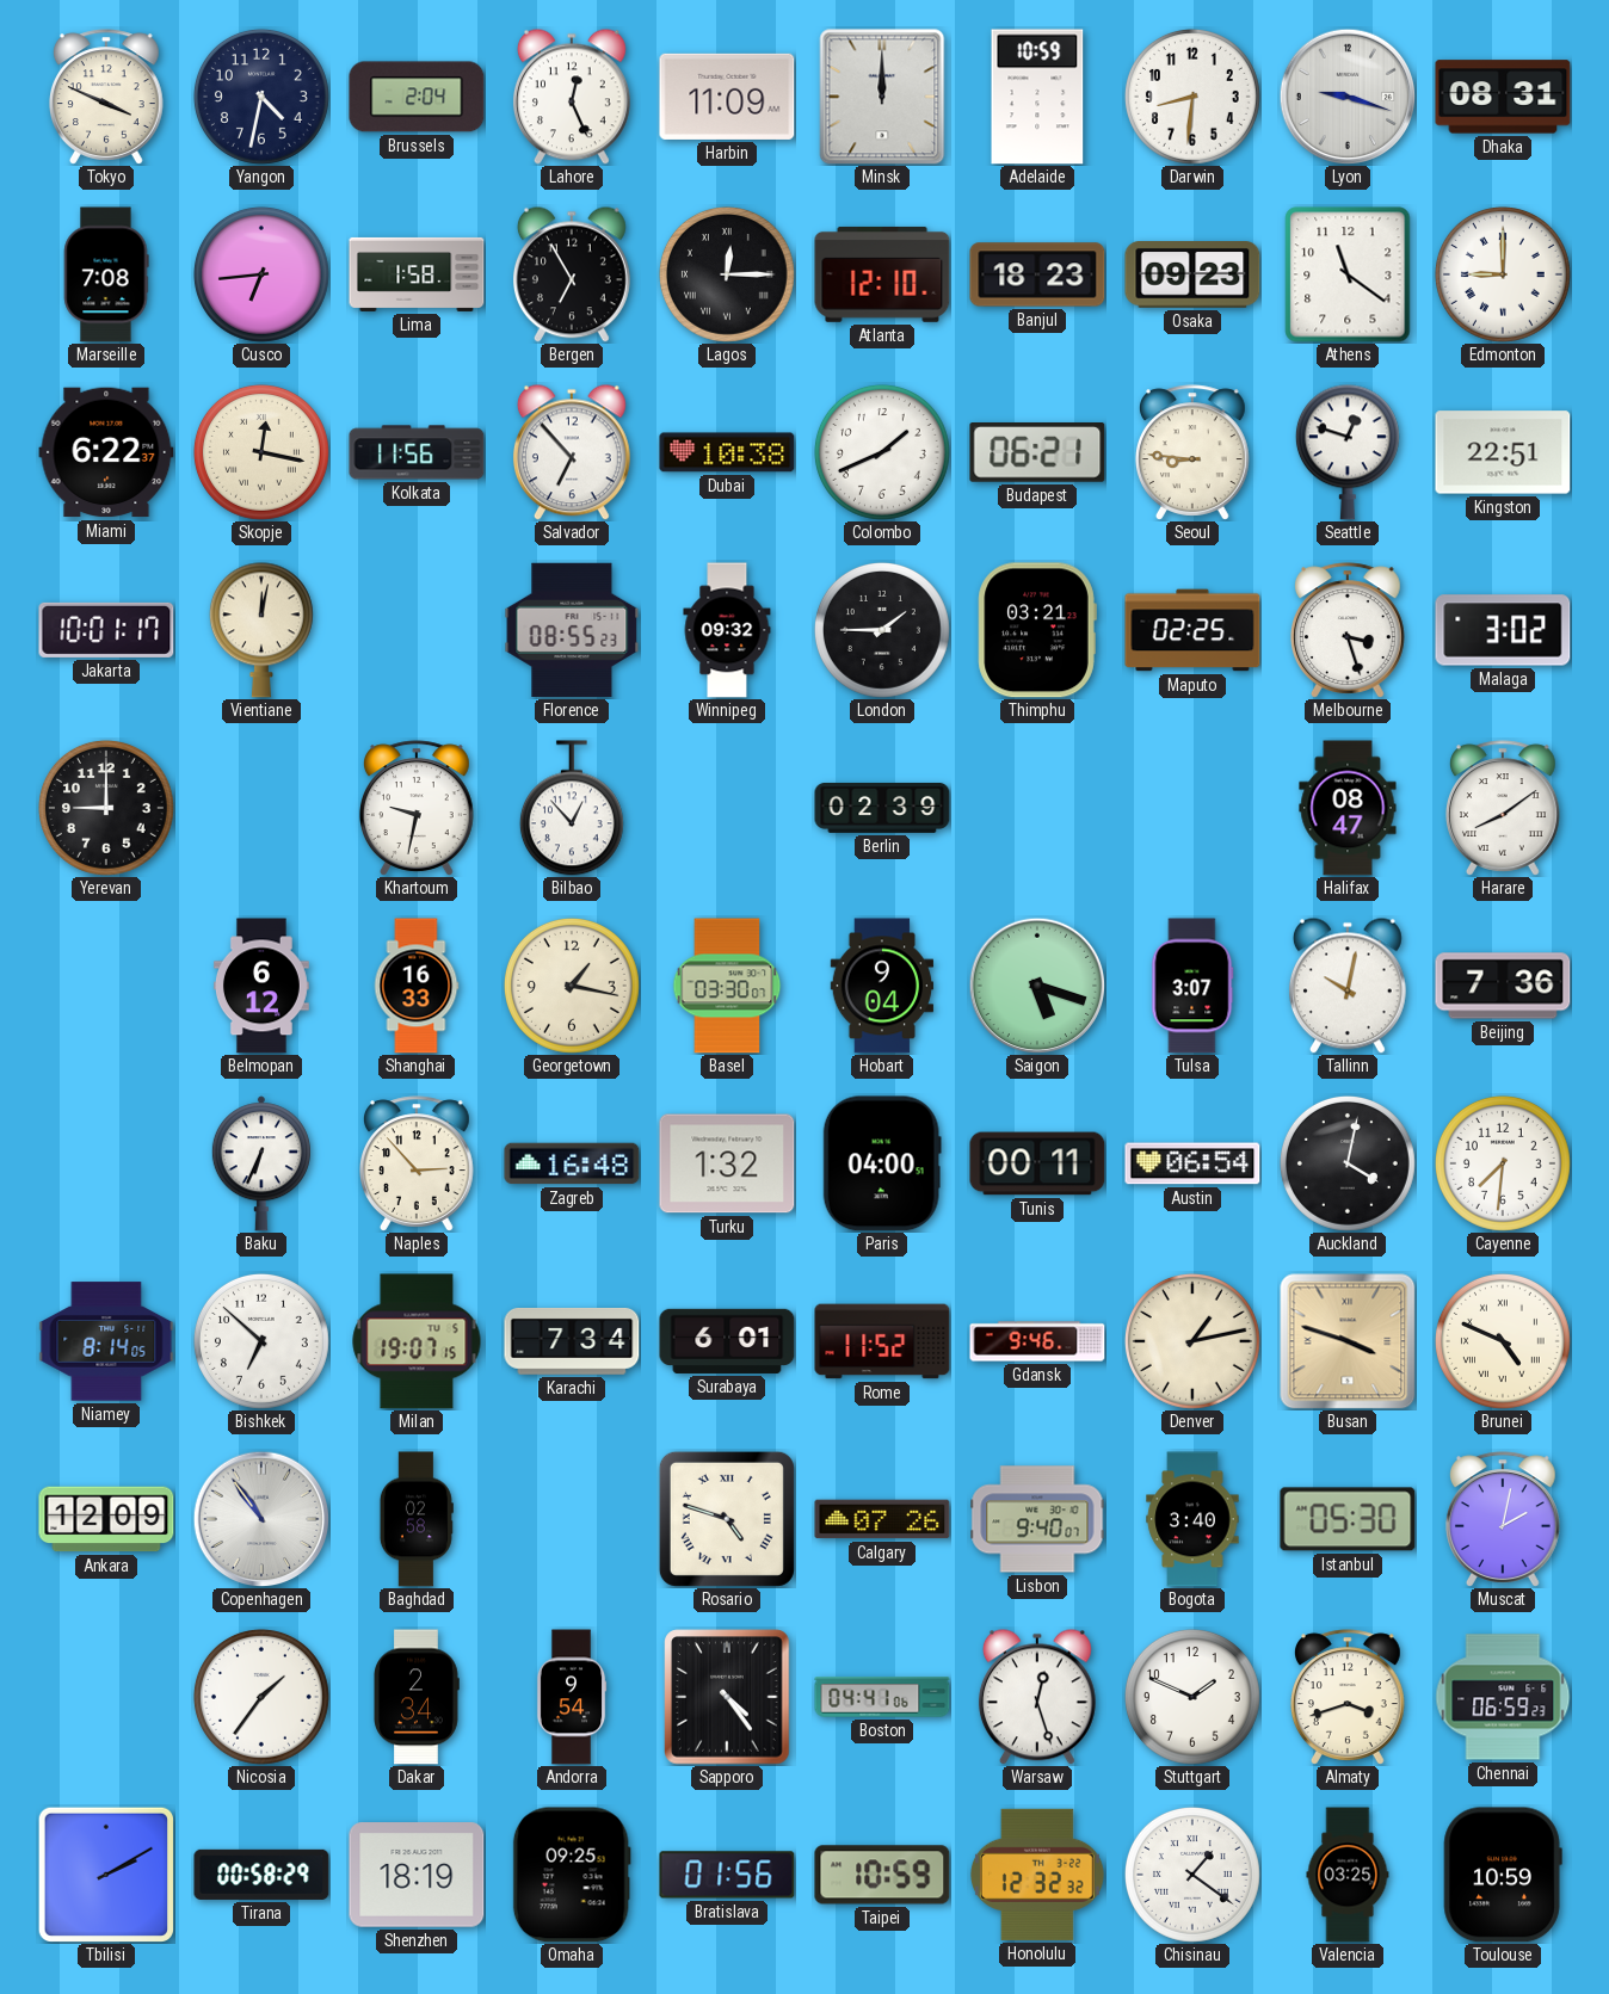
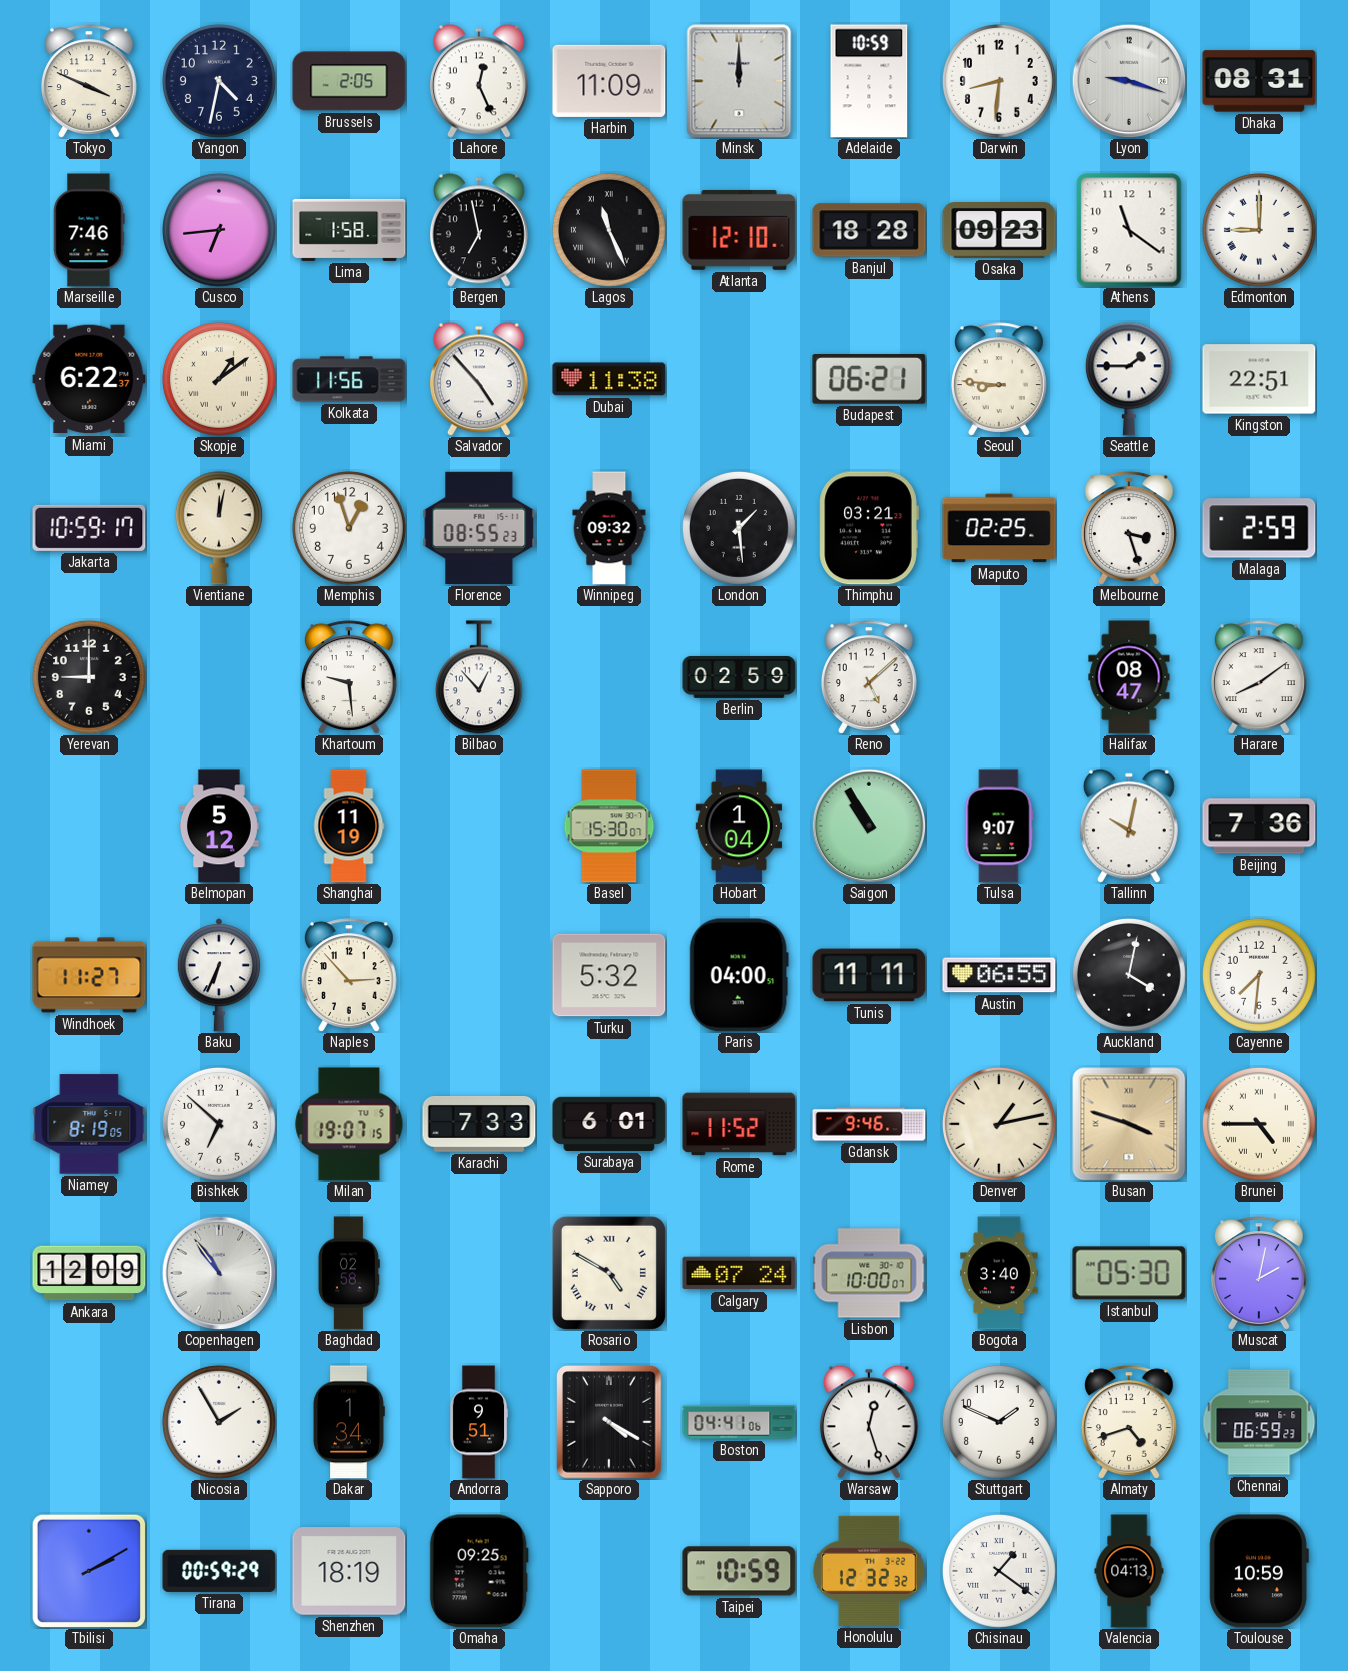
Brussels: 2:04 -> 2:05 (349, 81)
Marseille: 7:08 -> 7:46 (89, 230)
Bergen: 6:55 -> 6:58 (479, 230)
Lagos: 12:15 -> 11:26 (609, 230)
Banjul: 18:23 -> 18:28 (869, 230)
Skopje: 12:17 -> 1:09 (219, 379)
Salvador: 6:53 -> 4:53 (479, 379)
Dubai: 10:38 -> 11:38 (609, 379)
Colombo: 1:41 -> none (882, 452)
Seattle: 12:48 -> 1:45 (1129, 379)
Jakarta: 10:01 -> 10:59 (89, 528)
Memphis: none -> 12:57 (349, 528)
London: 1:45 -> 1:29 (739, 528)
Malaga: 3:02 -> 2:59 (1259, 528)
Khartoum: 9:32 -> 9:29 (349, 677)
Berlin: 02:39 -> 02:59 (739, 677)
Reno: none -> 5:08 (869, 677)
Belmopan: 6:12 -> 5:12 (219, 826)
Shanghai: 16:33 -> 11:19 (349, 826)
Georgetown: 1:17 -> none (572, 986)
Basel: 03:30 -> 15:30 (609, 826)
Hobart: 9:04 -> 1:04 (739, 826)
Saigon: 5:18 -> 10:55 (869, 826)
Tulsa: 3:07 -> 9:07 (999, 826)
Windhoek: none -> 11:27 (89, 975)
Zagreb: 16:48 -> none (572, 1163)
Turku: 1:32 -> 5:32 (609, 975)
Tunis: 00:11 -> 11:11 (869, 975)
Austin: 06:54 -> 06:55 (999, 975)
Niamey: 8:14 -> 8:19 (89, 1124)
Karachi: 7:34 -> 7:33 (479, 1125)
Brunei: 4:49 -> 4:45 (1259, 1124)
Rosario: 4:48 -> 4:50 (609, 1273)
Calgary: 07:26 -> 07:24 (739, 1273)
Lisbon: 9:40 -> 10:00 (869, 1273)
Nicosia: 1:36 -> 1:55 (219, 1422)
Dakar: 2:34 -> 1:34 (349, 1422)
Andorra: 9:54 -> 9:51 (479, 1422)
Sapporo: 4:24 -> 4:20 (609, 1422)
Almaty: 3:42 -> 4:42 (1129, 1422)
Tirana: 00:58 -> 00:59 (219, 1571)
Bratislava: 01:56 -> none (727, 1875)
Valencia: 03:25 -> 04:13 (1129, 1571)
